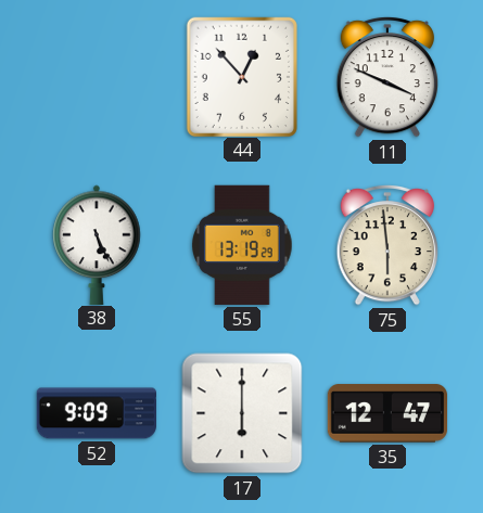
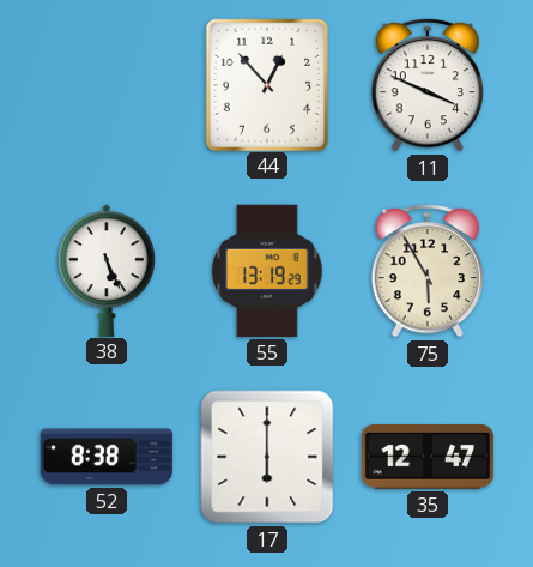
75: 5:59 -> 5:55 (426, 271)
52: 9:09 -> 8:38 (107, 457)
